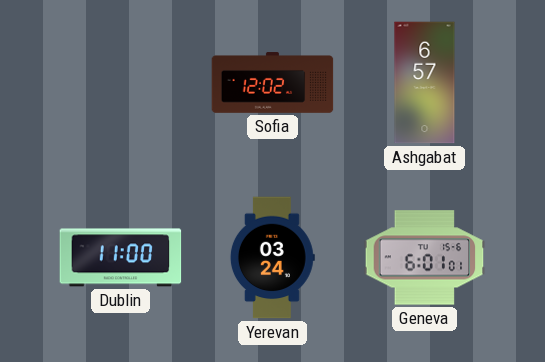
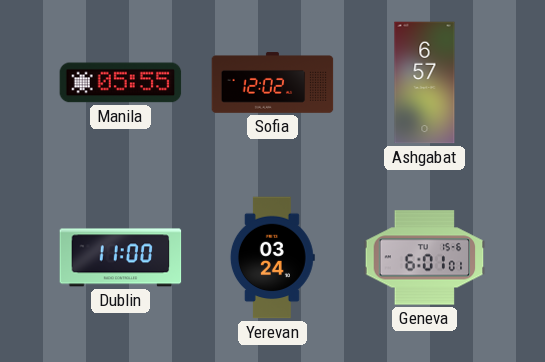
Manila: none -> 05:55 (121, 83)
